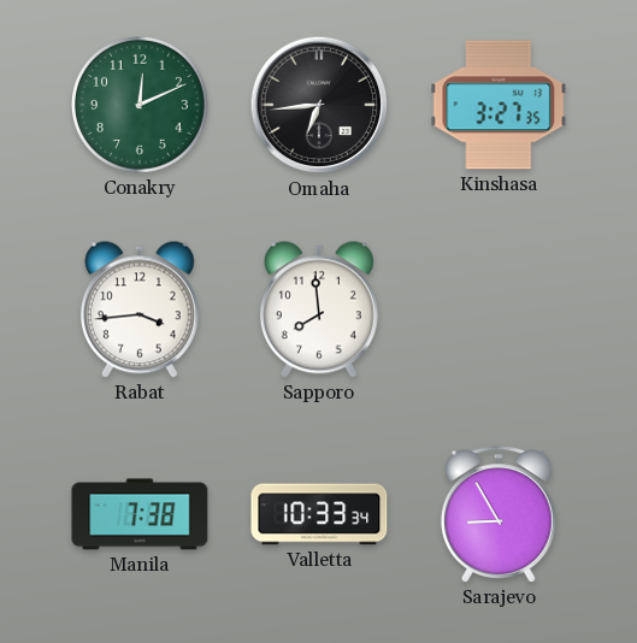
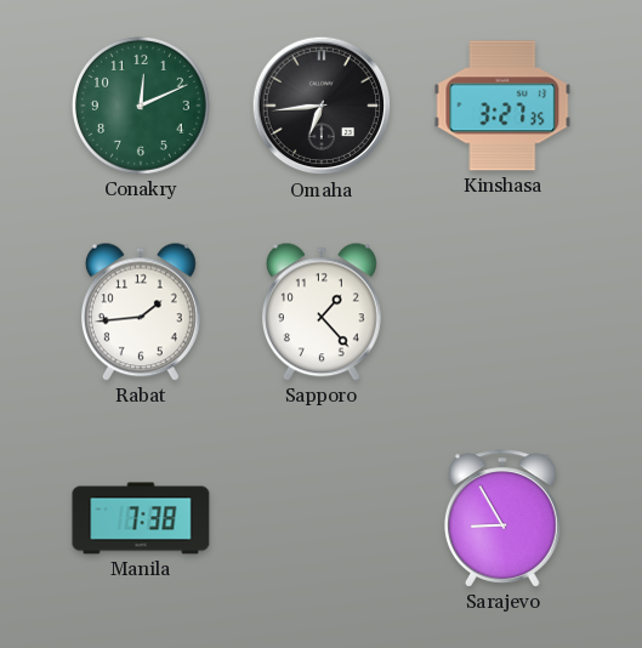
Rabat: 3:44 -> 1:44 (141, 312)
Sapporo: 7:59 -> 1:23 (322, 312)
Valletta: 10:33 -> none (319, 514)
